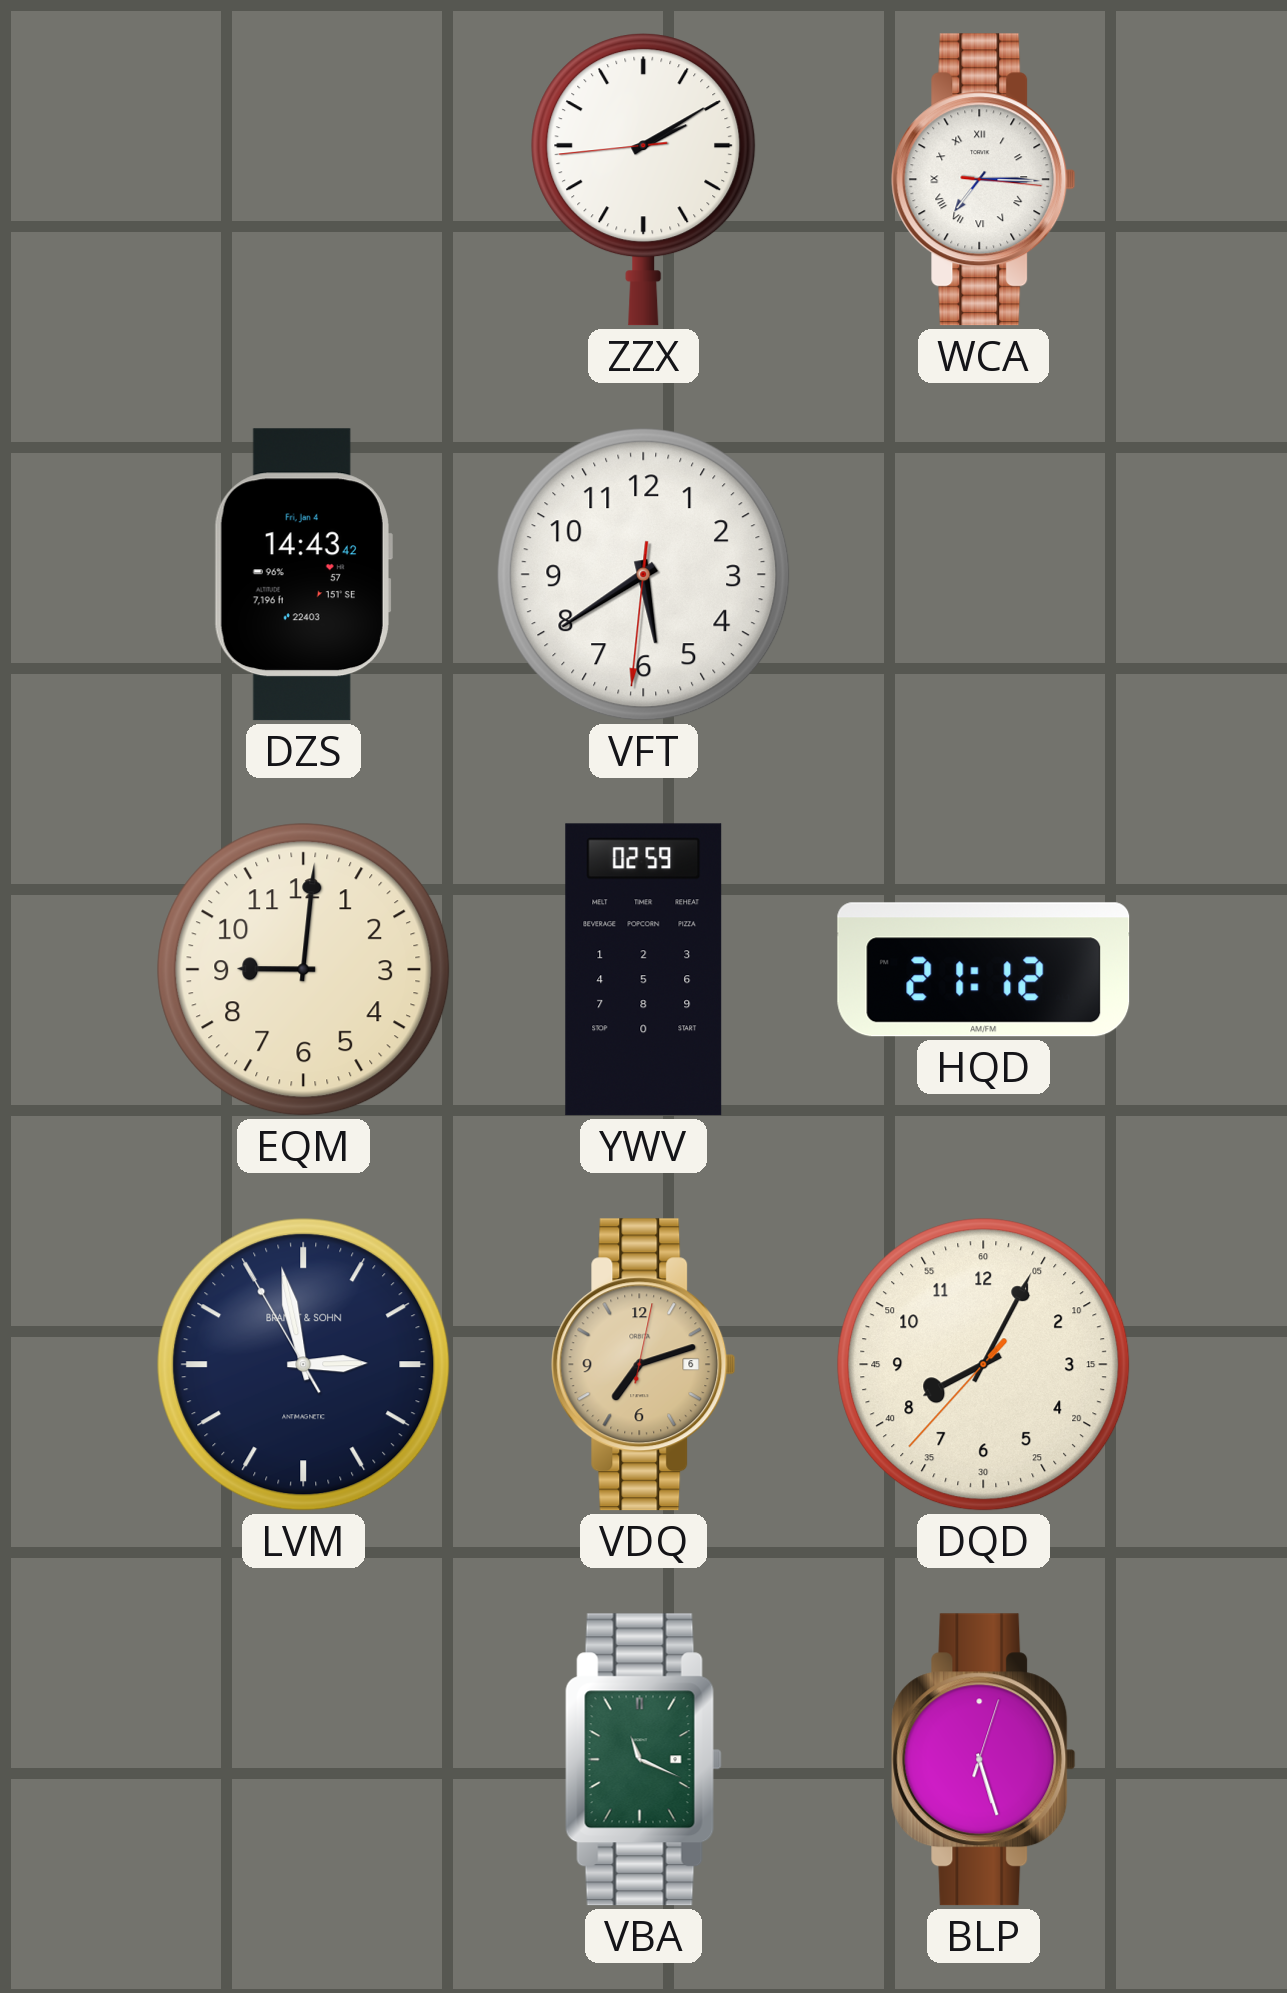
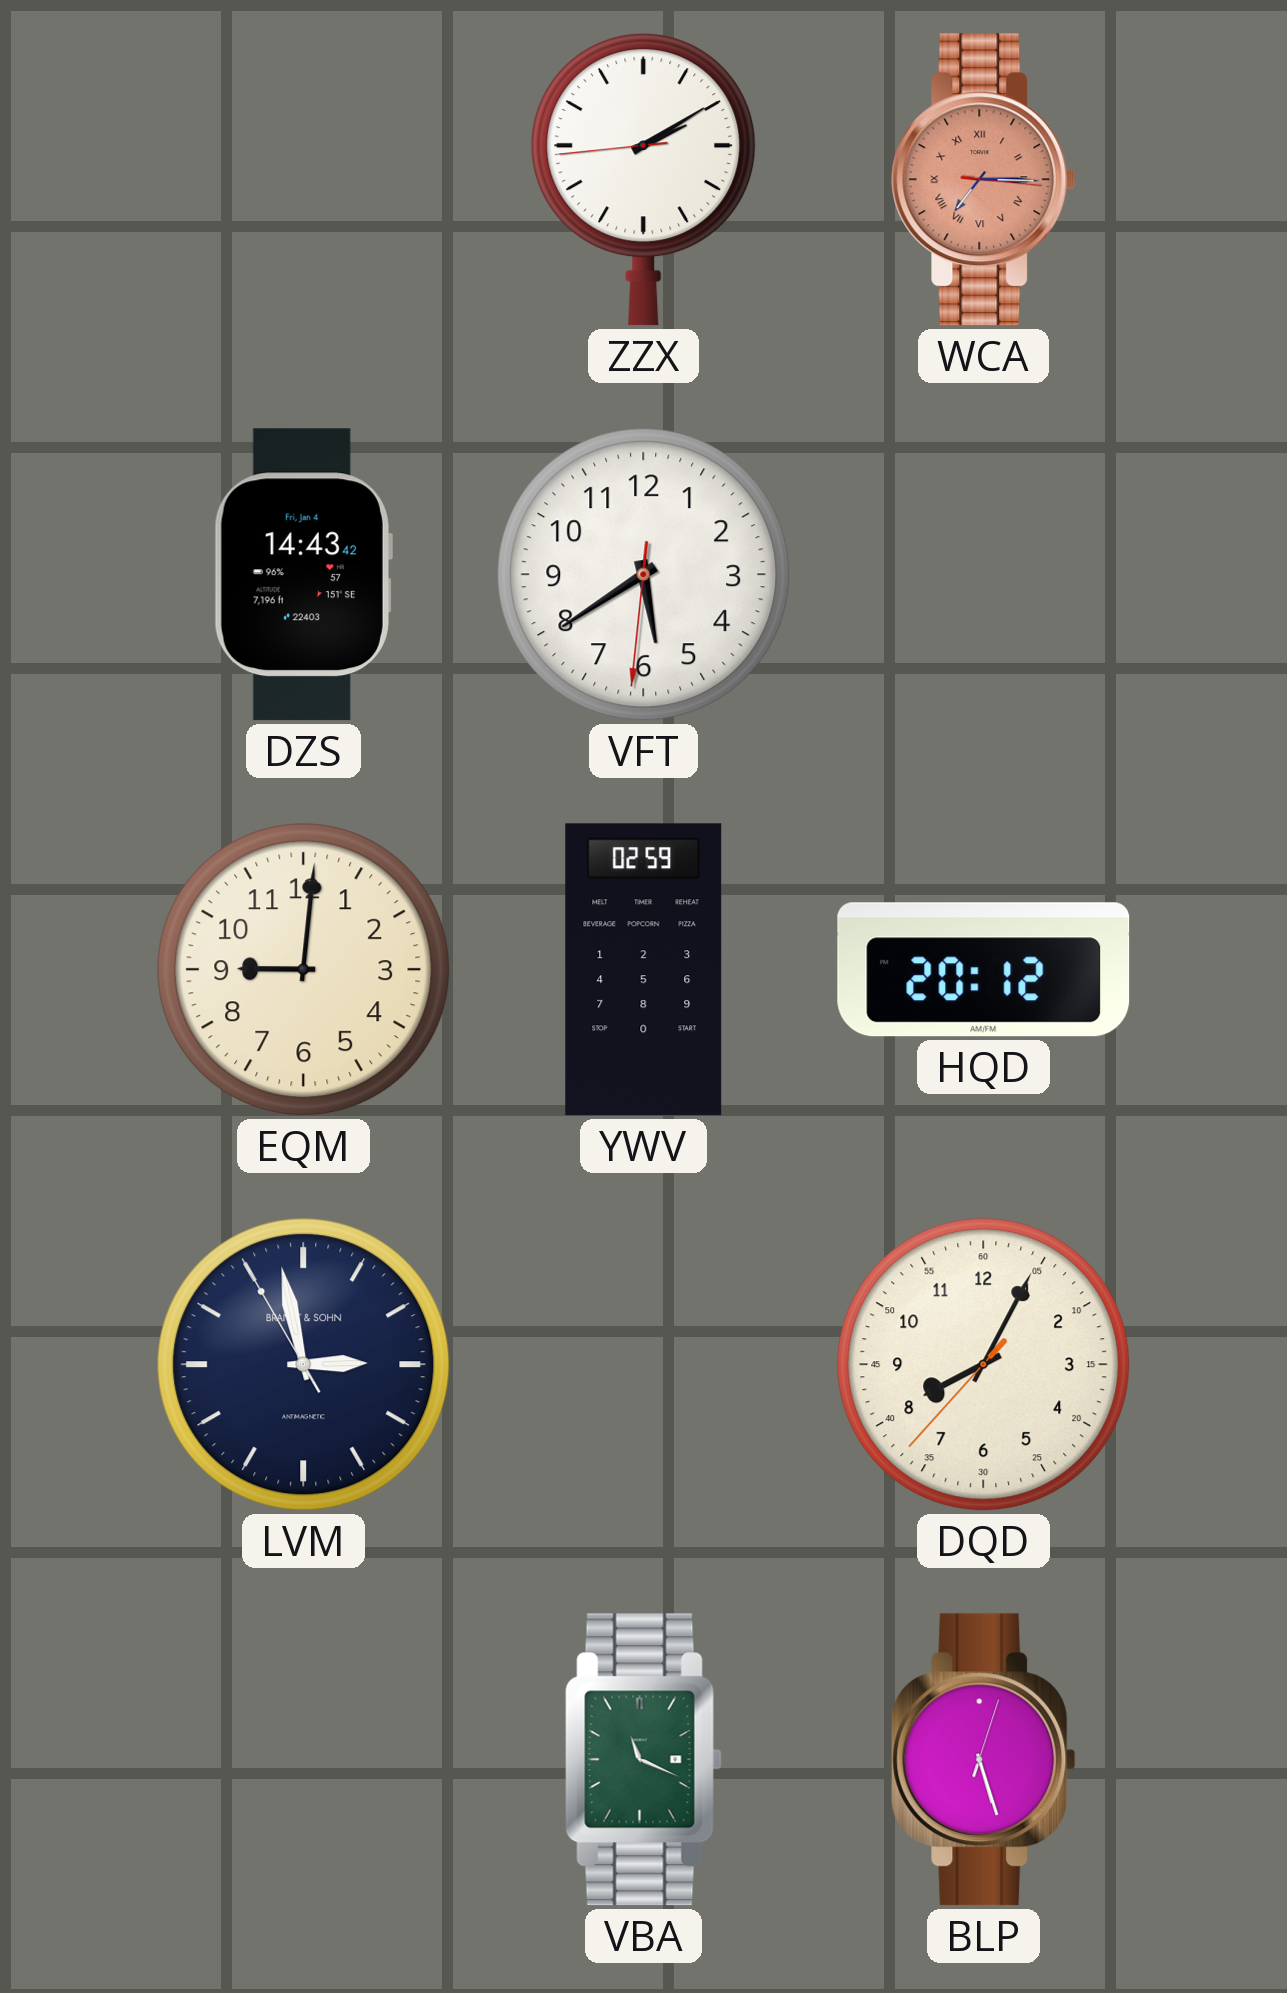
WCA dial: white -> salmon (984, 180)
HQD: 21:12 -> 20:12 (984, 970)
VDQ: 7:12 -> none (644, 1365)
